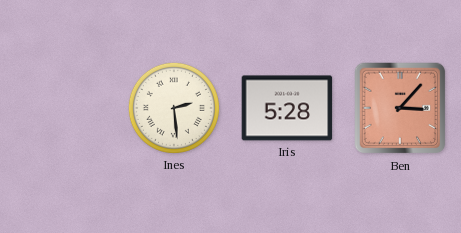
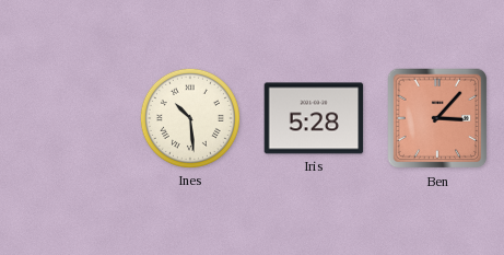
Ines: 2:29 -> 10:29 (190, 118)
